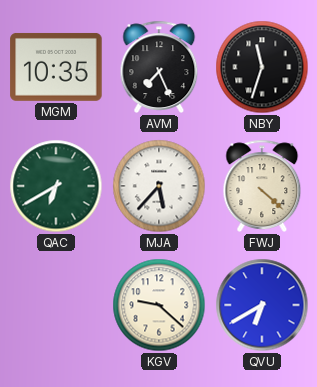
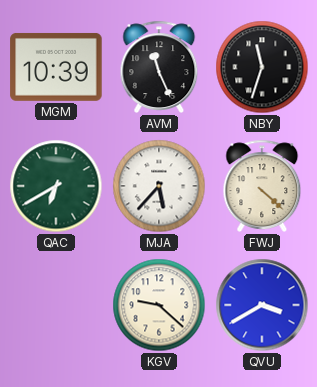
MGM: 10:35 -> 10:39 (56, 67)
AVM: 7:26 -> 11:26 (159, 67)
QVU: 6:40 -> 3:40 (262, 305)
